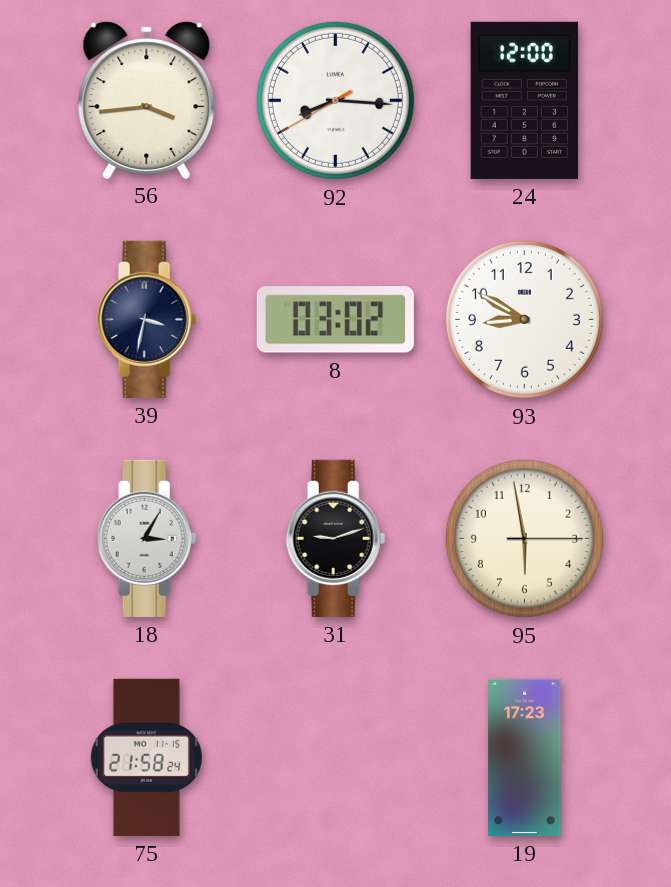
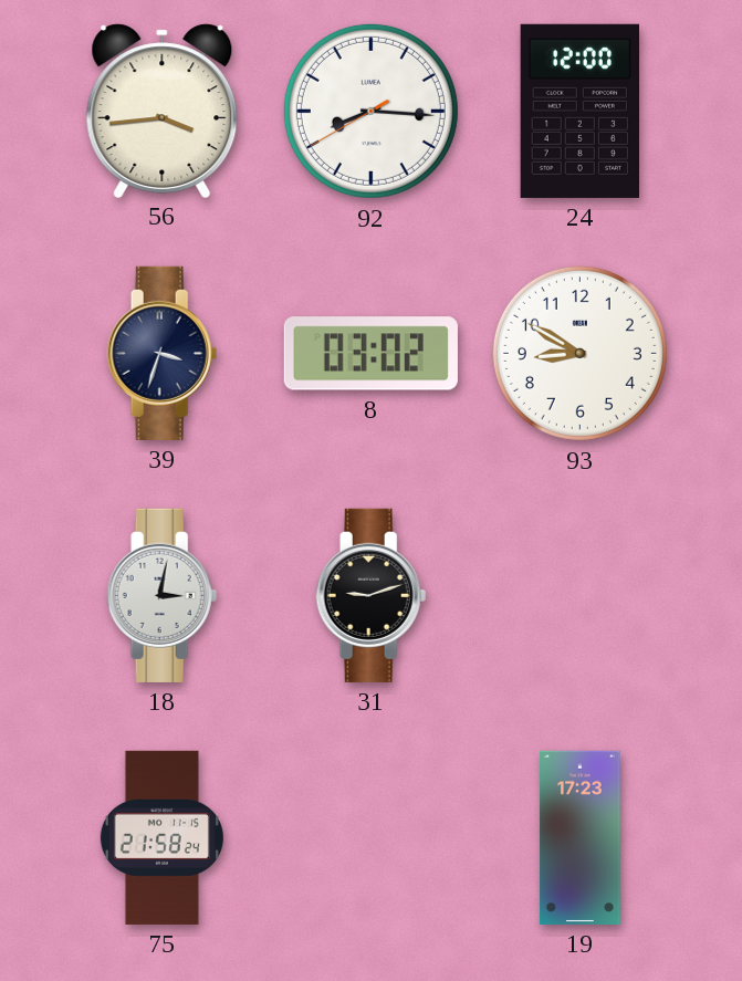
39: 3:32 -> 3:33 (163, 353)
18: 3:05 -> 3:02 (163, 595)
95: 5:58 -> none (524, 538)
